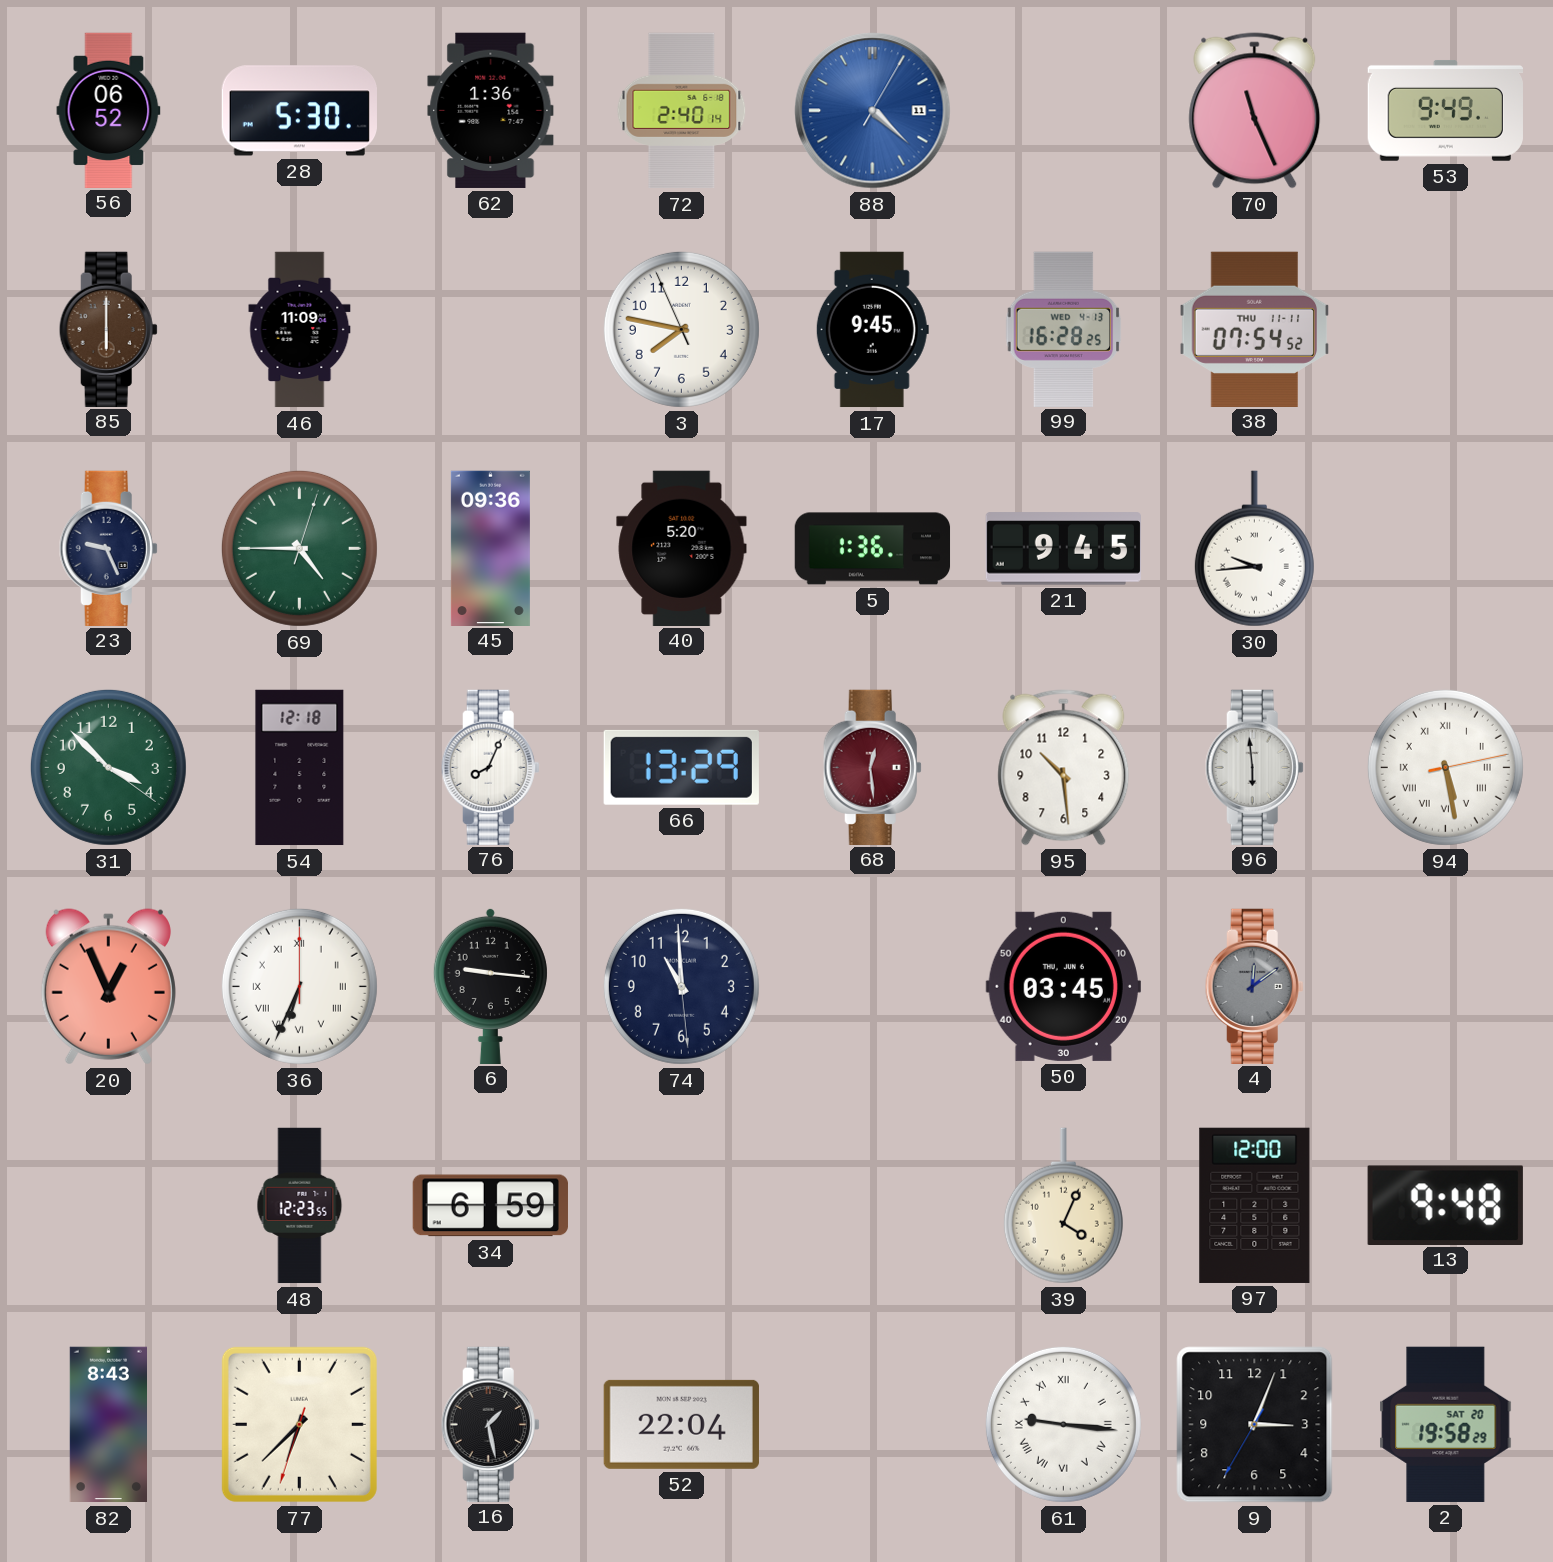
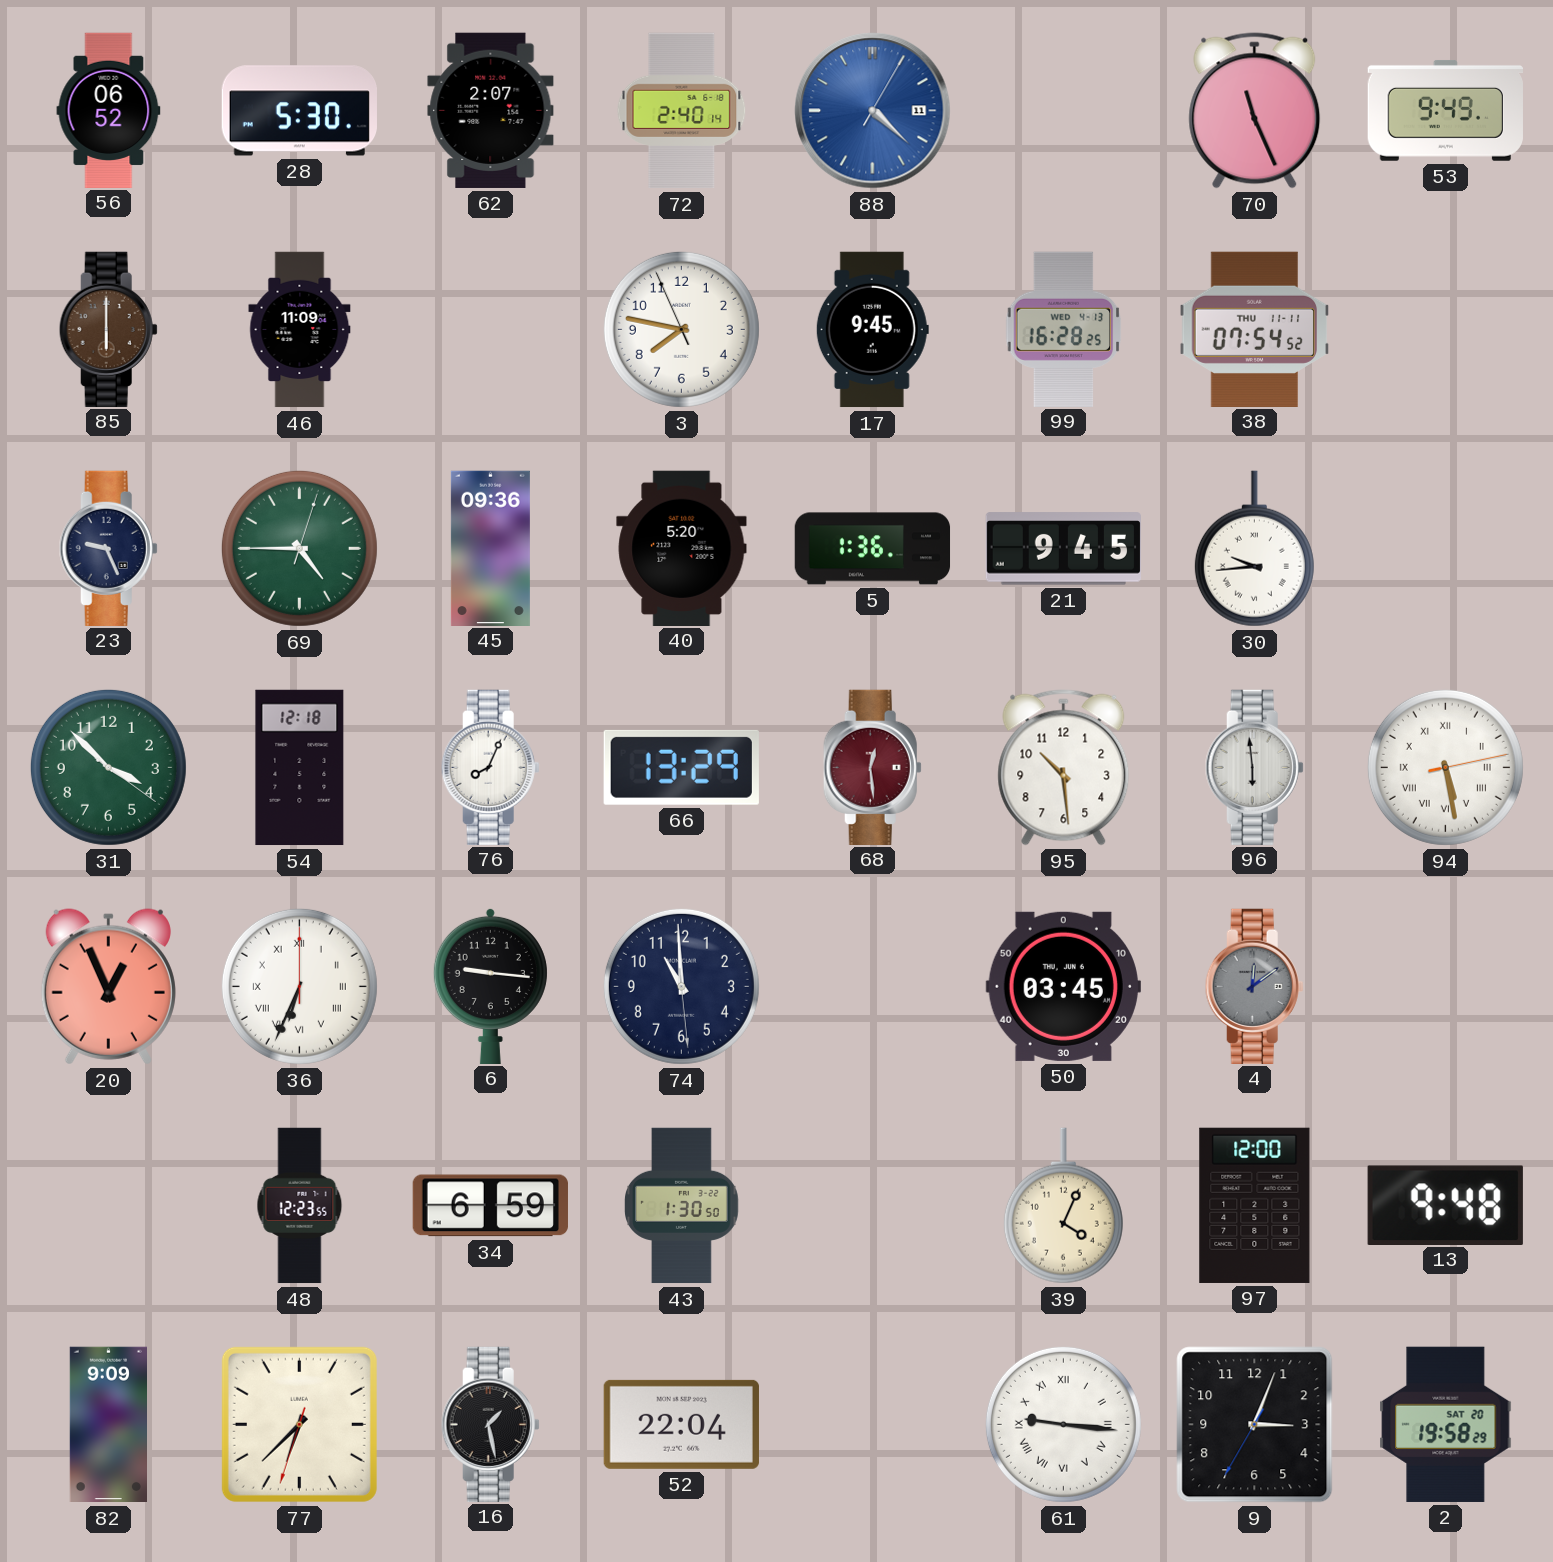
62: 1:36 -> 2:07 (491, 110)
43: none -> 1:30 (682, 1206)
82: 8:43 -> 9:09 (108, 1425)
